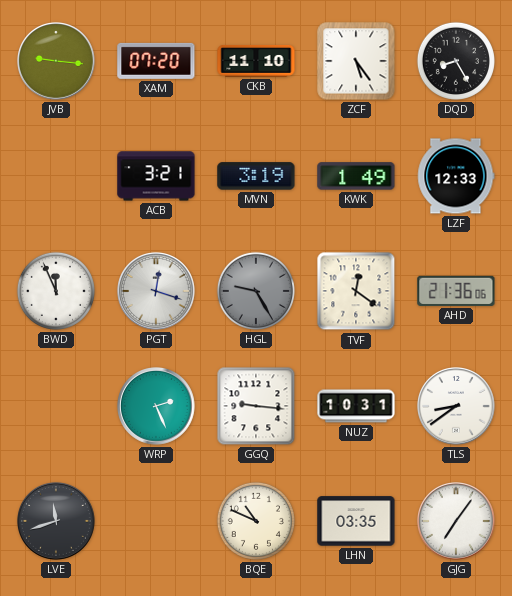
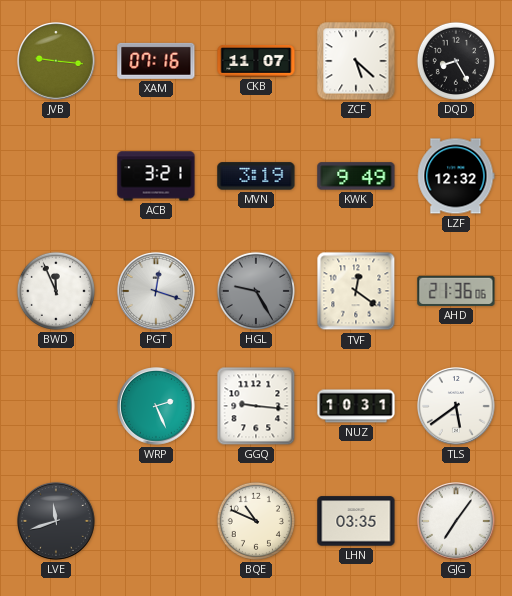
XAM: 07:20 -> 07:16 (156, 61)
CKB: 11:10 -> 11:07 (256, 62)
ZCF: 5:24 -> 5:22 (356, 61)
KWK: 1:49 -> 9:49 (356, 176)
LZF: 12:33 -> 12:32 (456, 176)
TLS: 8:39 -> 5:39 (457, 407)
